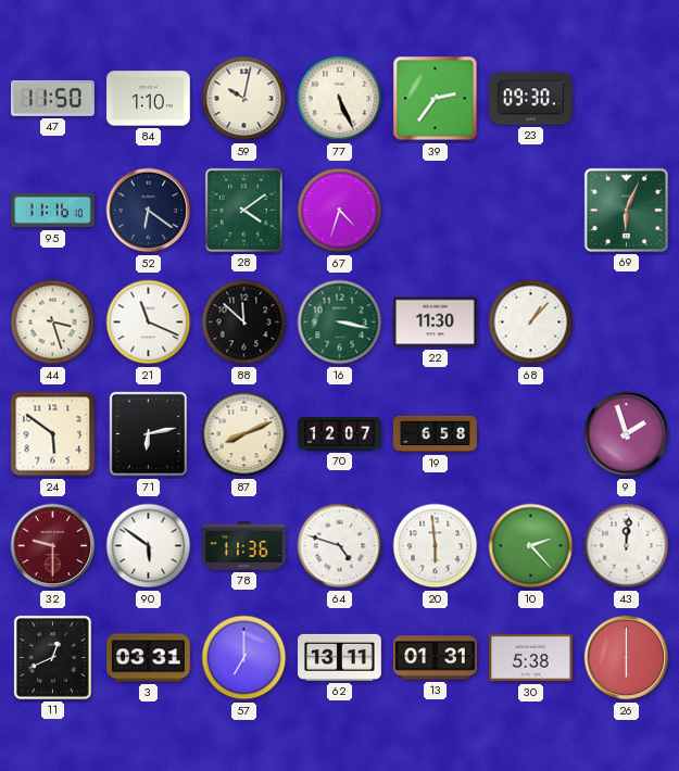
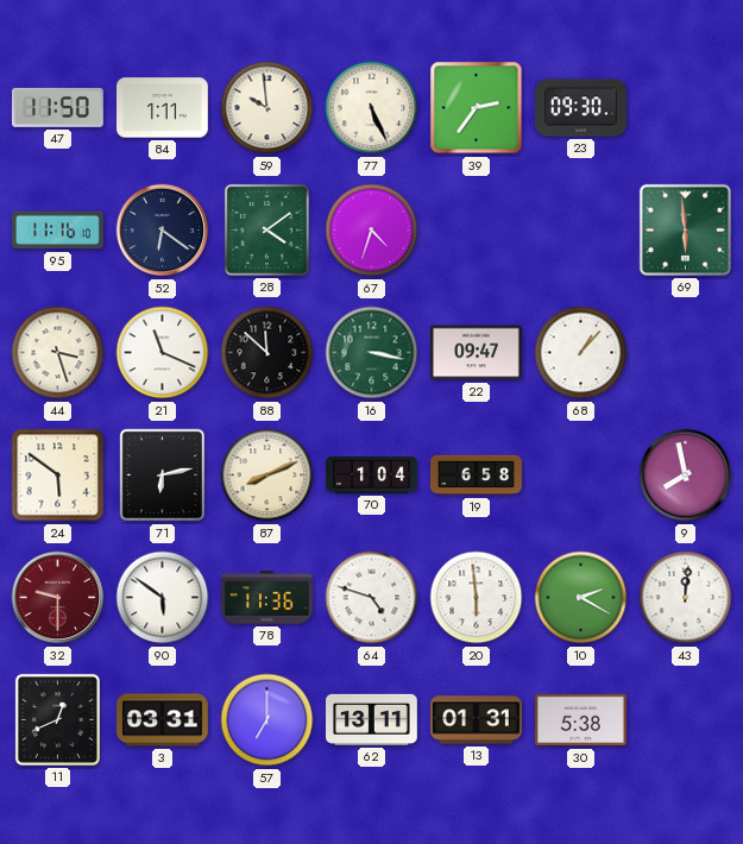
84: 1:10 -> 1:11 (163, 108)
59: 10:02 -> 9:59 (267, 108)
69: 6:04 -> 5:59 (685, 229)
22: 11:30 -> 09:47 (477, 353)
70: 12:07 -> 1:04 (372, 475)
9: 1:57 -> 7:58 (686, 475)
10: 2:23 -> 2:20 (581, 598)
26: 6:00 -> none (627, 658)
